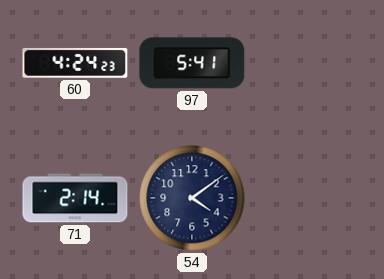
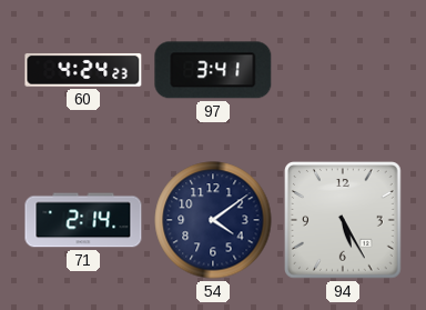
97: 5:41 -> 3:41 (213, 70)
94: none -> 5:25 (344, 221)
